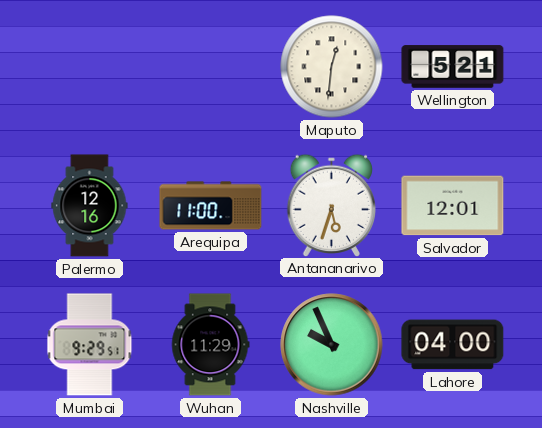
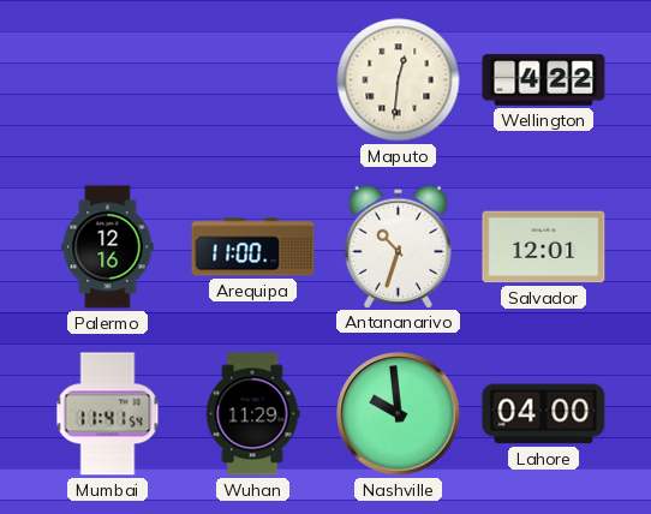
Wellington: 5:21 -> 4:22 (544, 80)
Antananarivo: 5:33 -> 10:33 (399, 246)
Mumbai: 9:29 -> 11:41 (108, 414)
Nashville: 9:56 -> 9:59 (399, 414)
